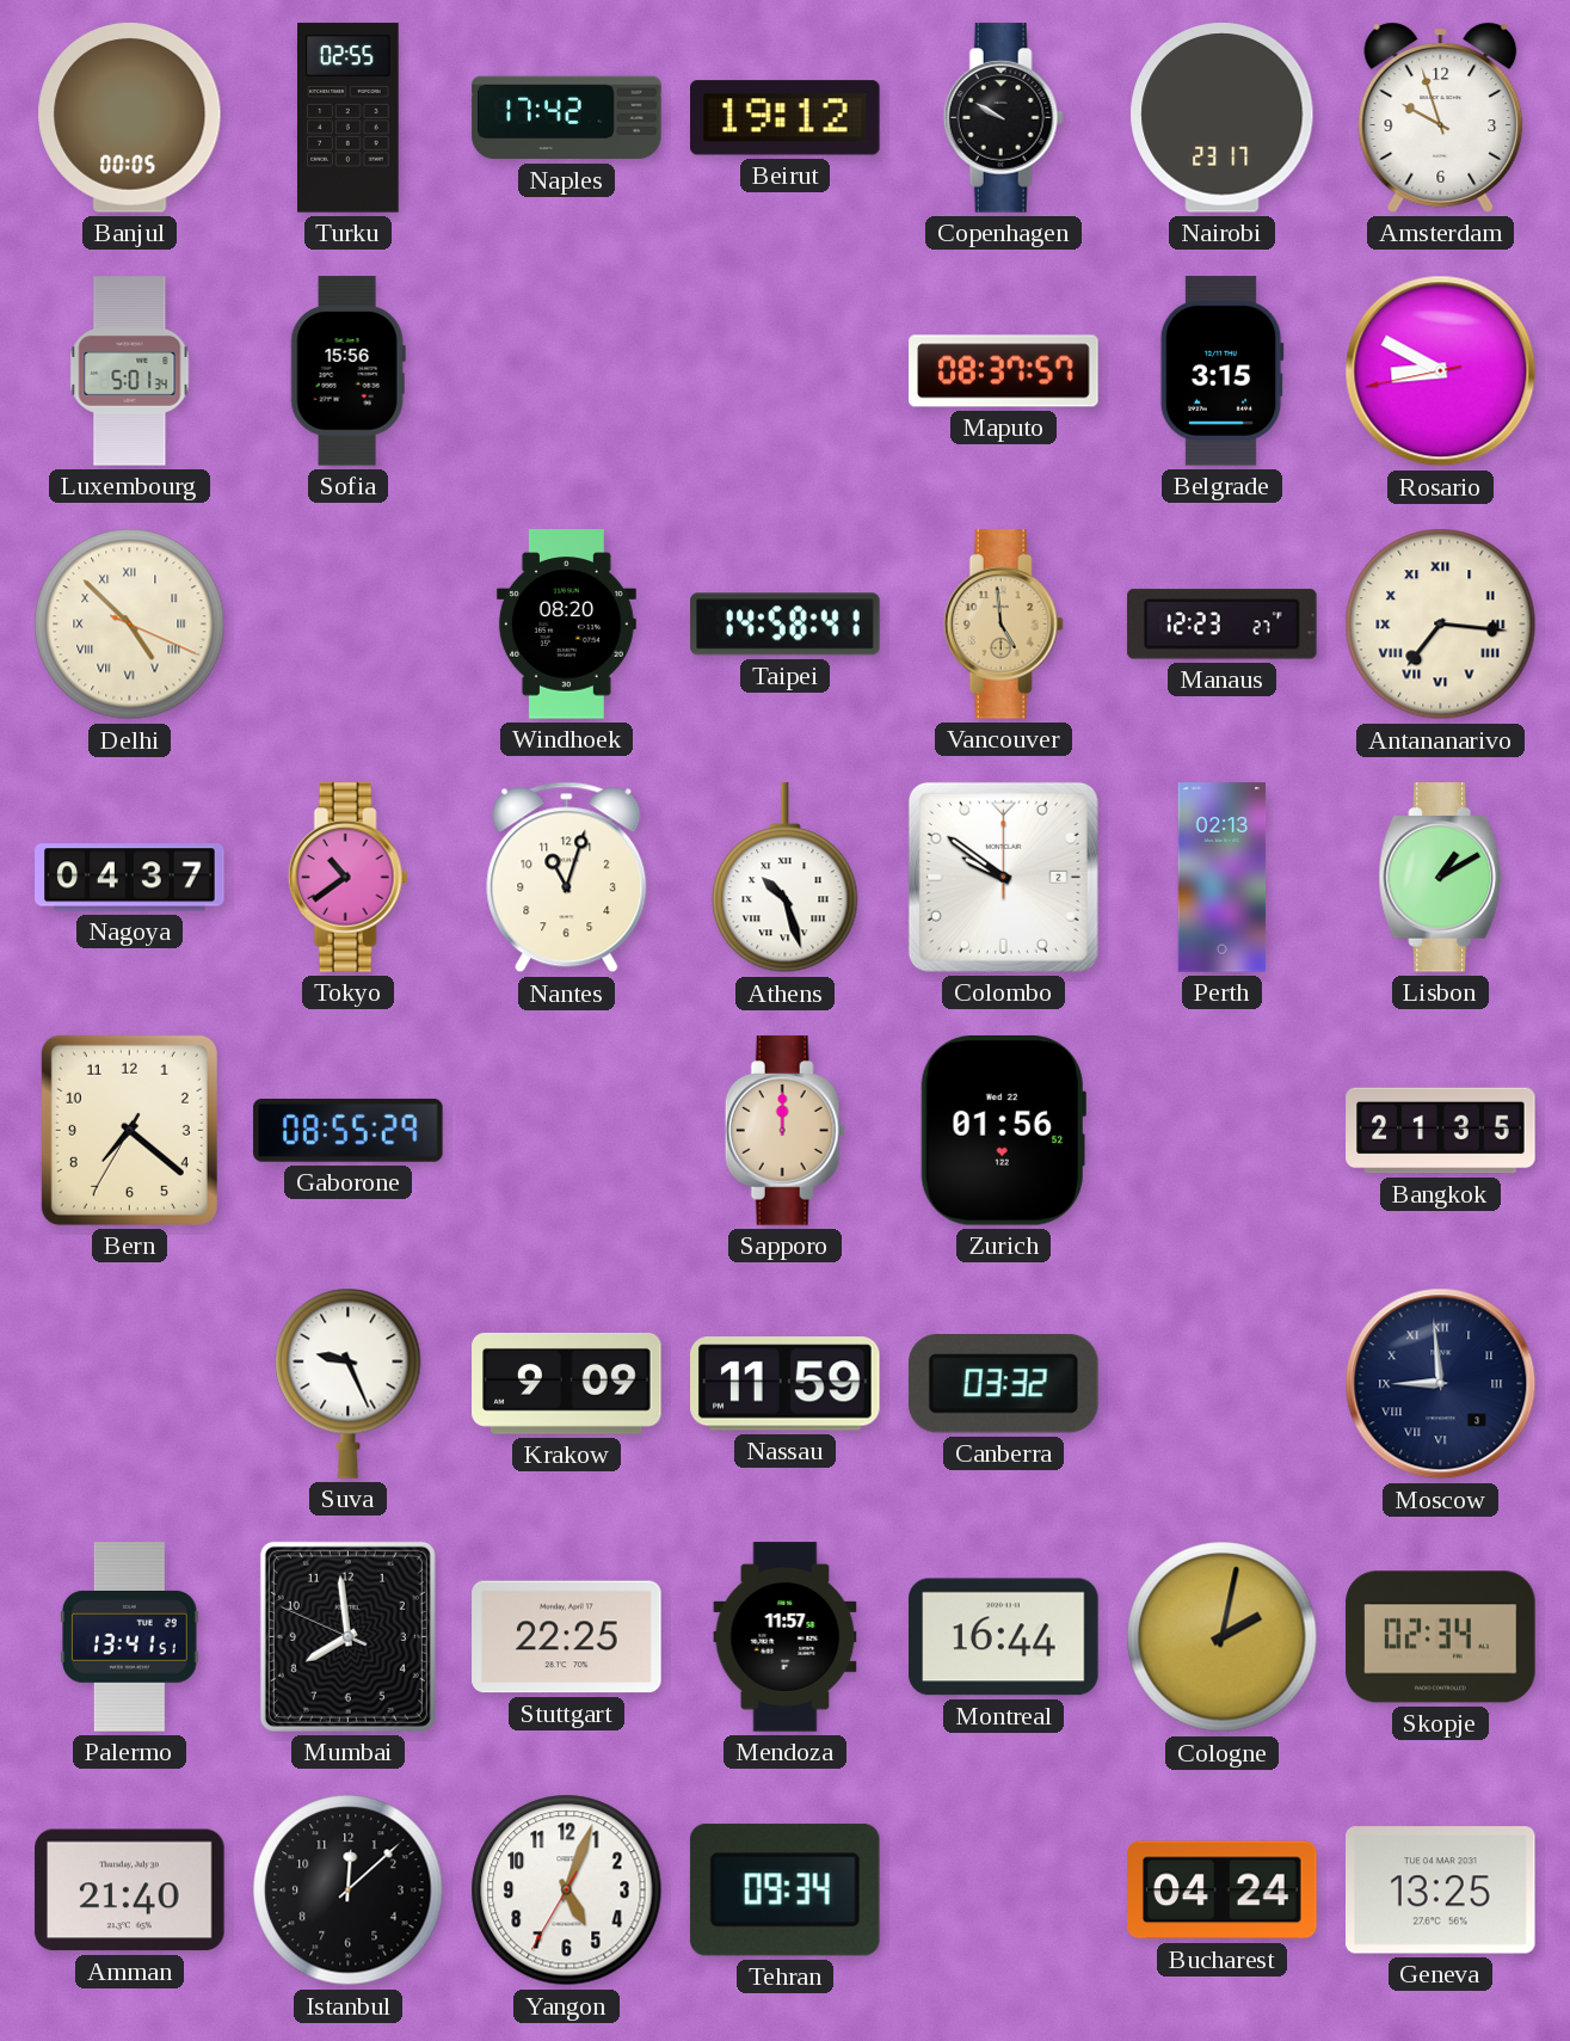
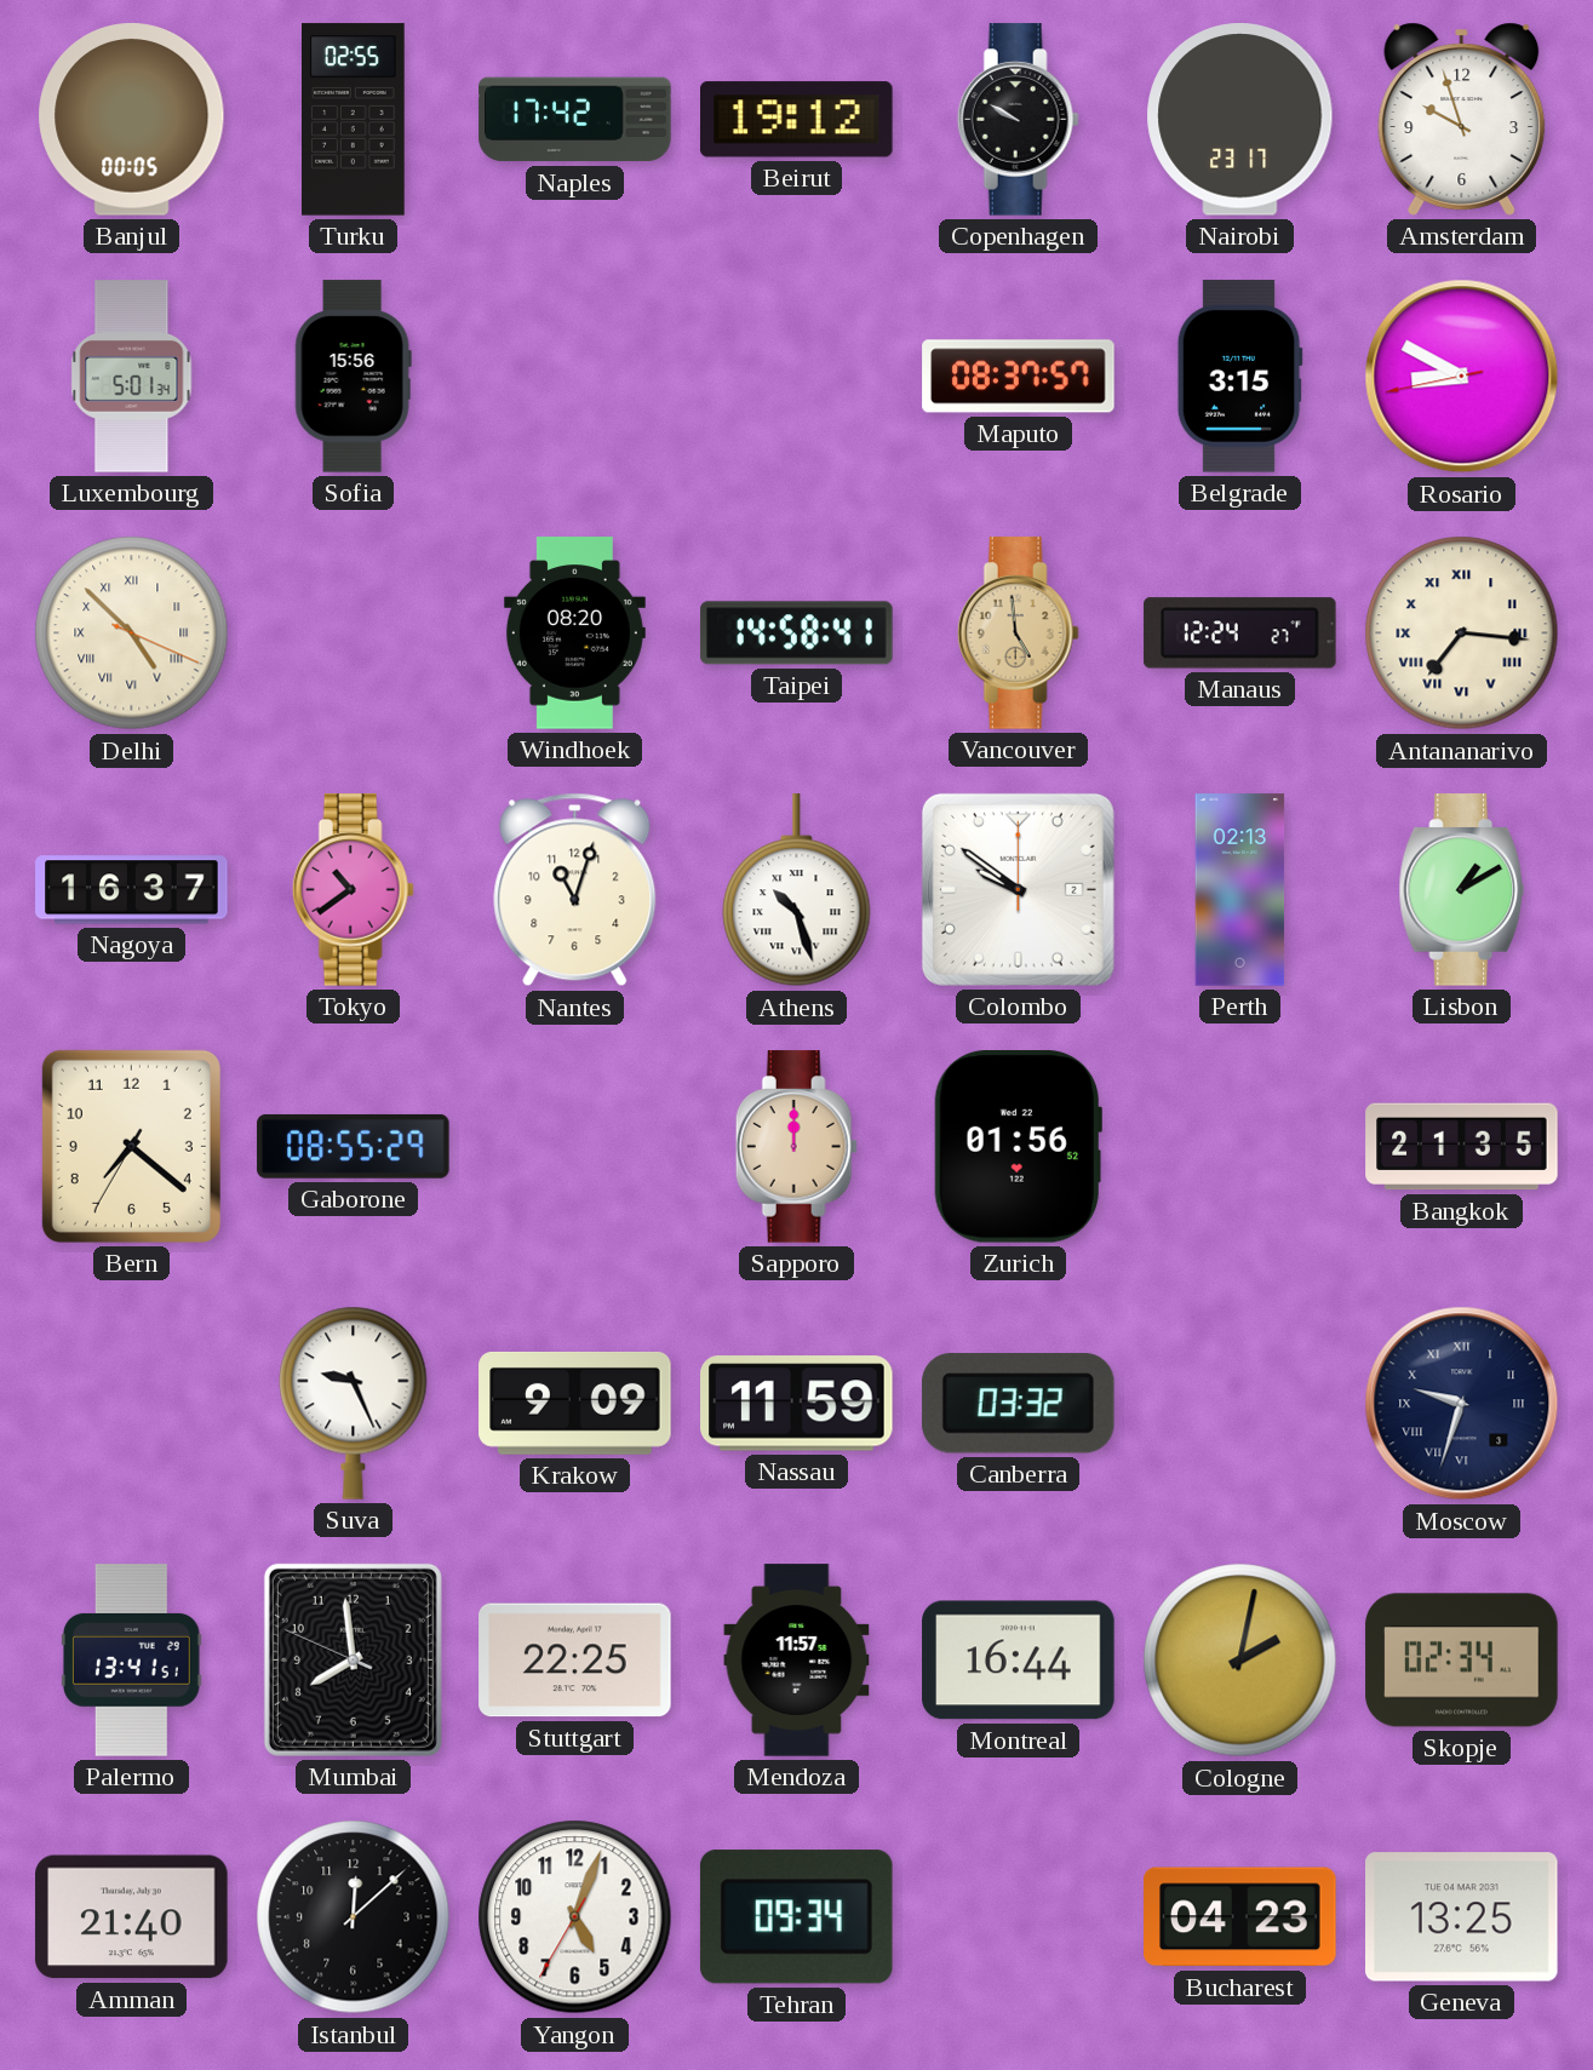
Manaus: 12:23 -> 12:24 (1240, 633)
Nagoya: 04:37 -> 16:37 (132, 890)
Moscow: 8:59 -> 9:33 (1462, 1404)
Bucharest: 04:24 -> 04:23 (1240, 1917)
